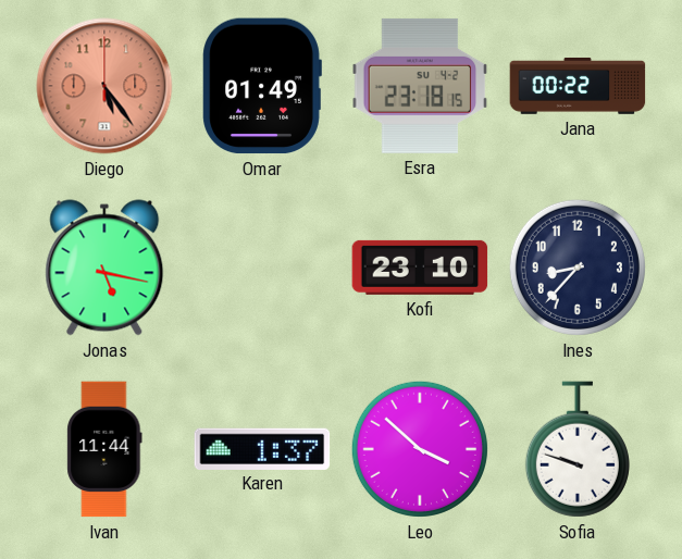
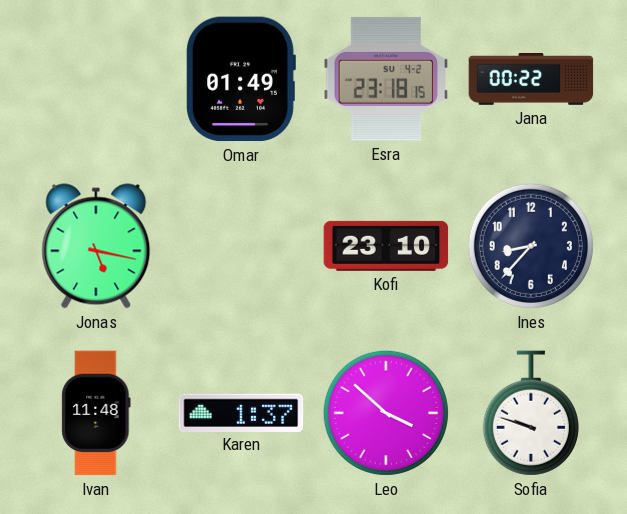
Diego: 5:24 -> none (104, 86)
Ivan: 11:44 -> 11:48 (96, 413)
